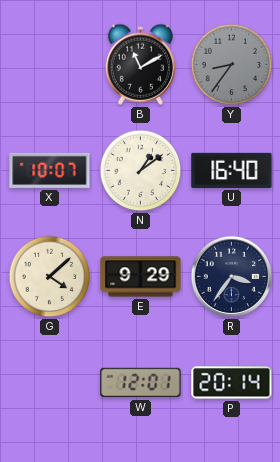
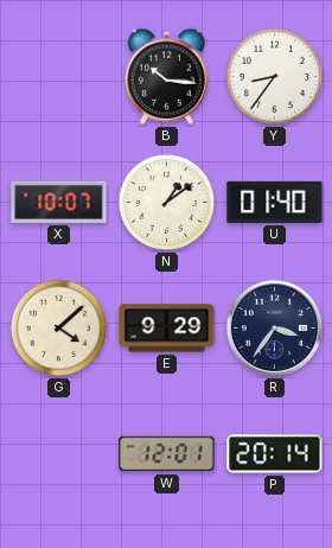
B: 11:10 -> 10:16 (166, 76)
Y dial: grey -> white (275, 77)
U: 16:40 -> 01:40 (275, 202)
